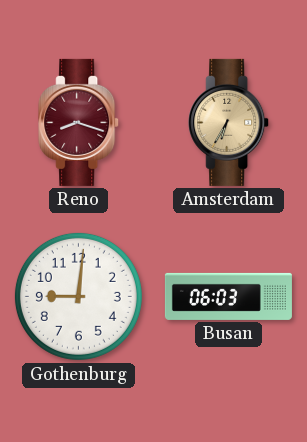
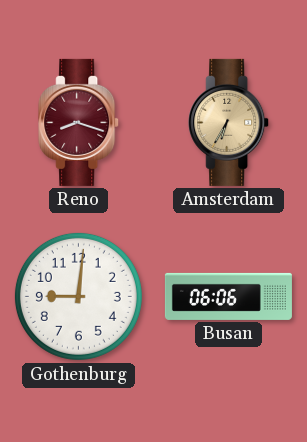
Busan: 06:03 -> 06:06 (228, 296)
